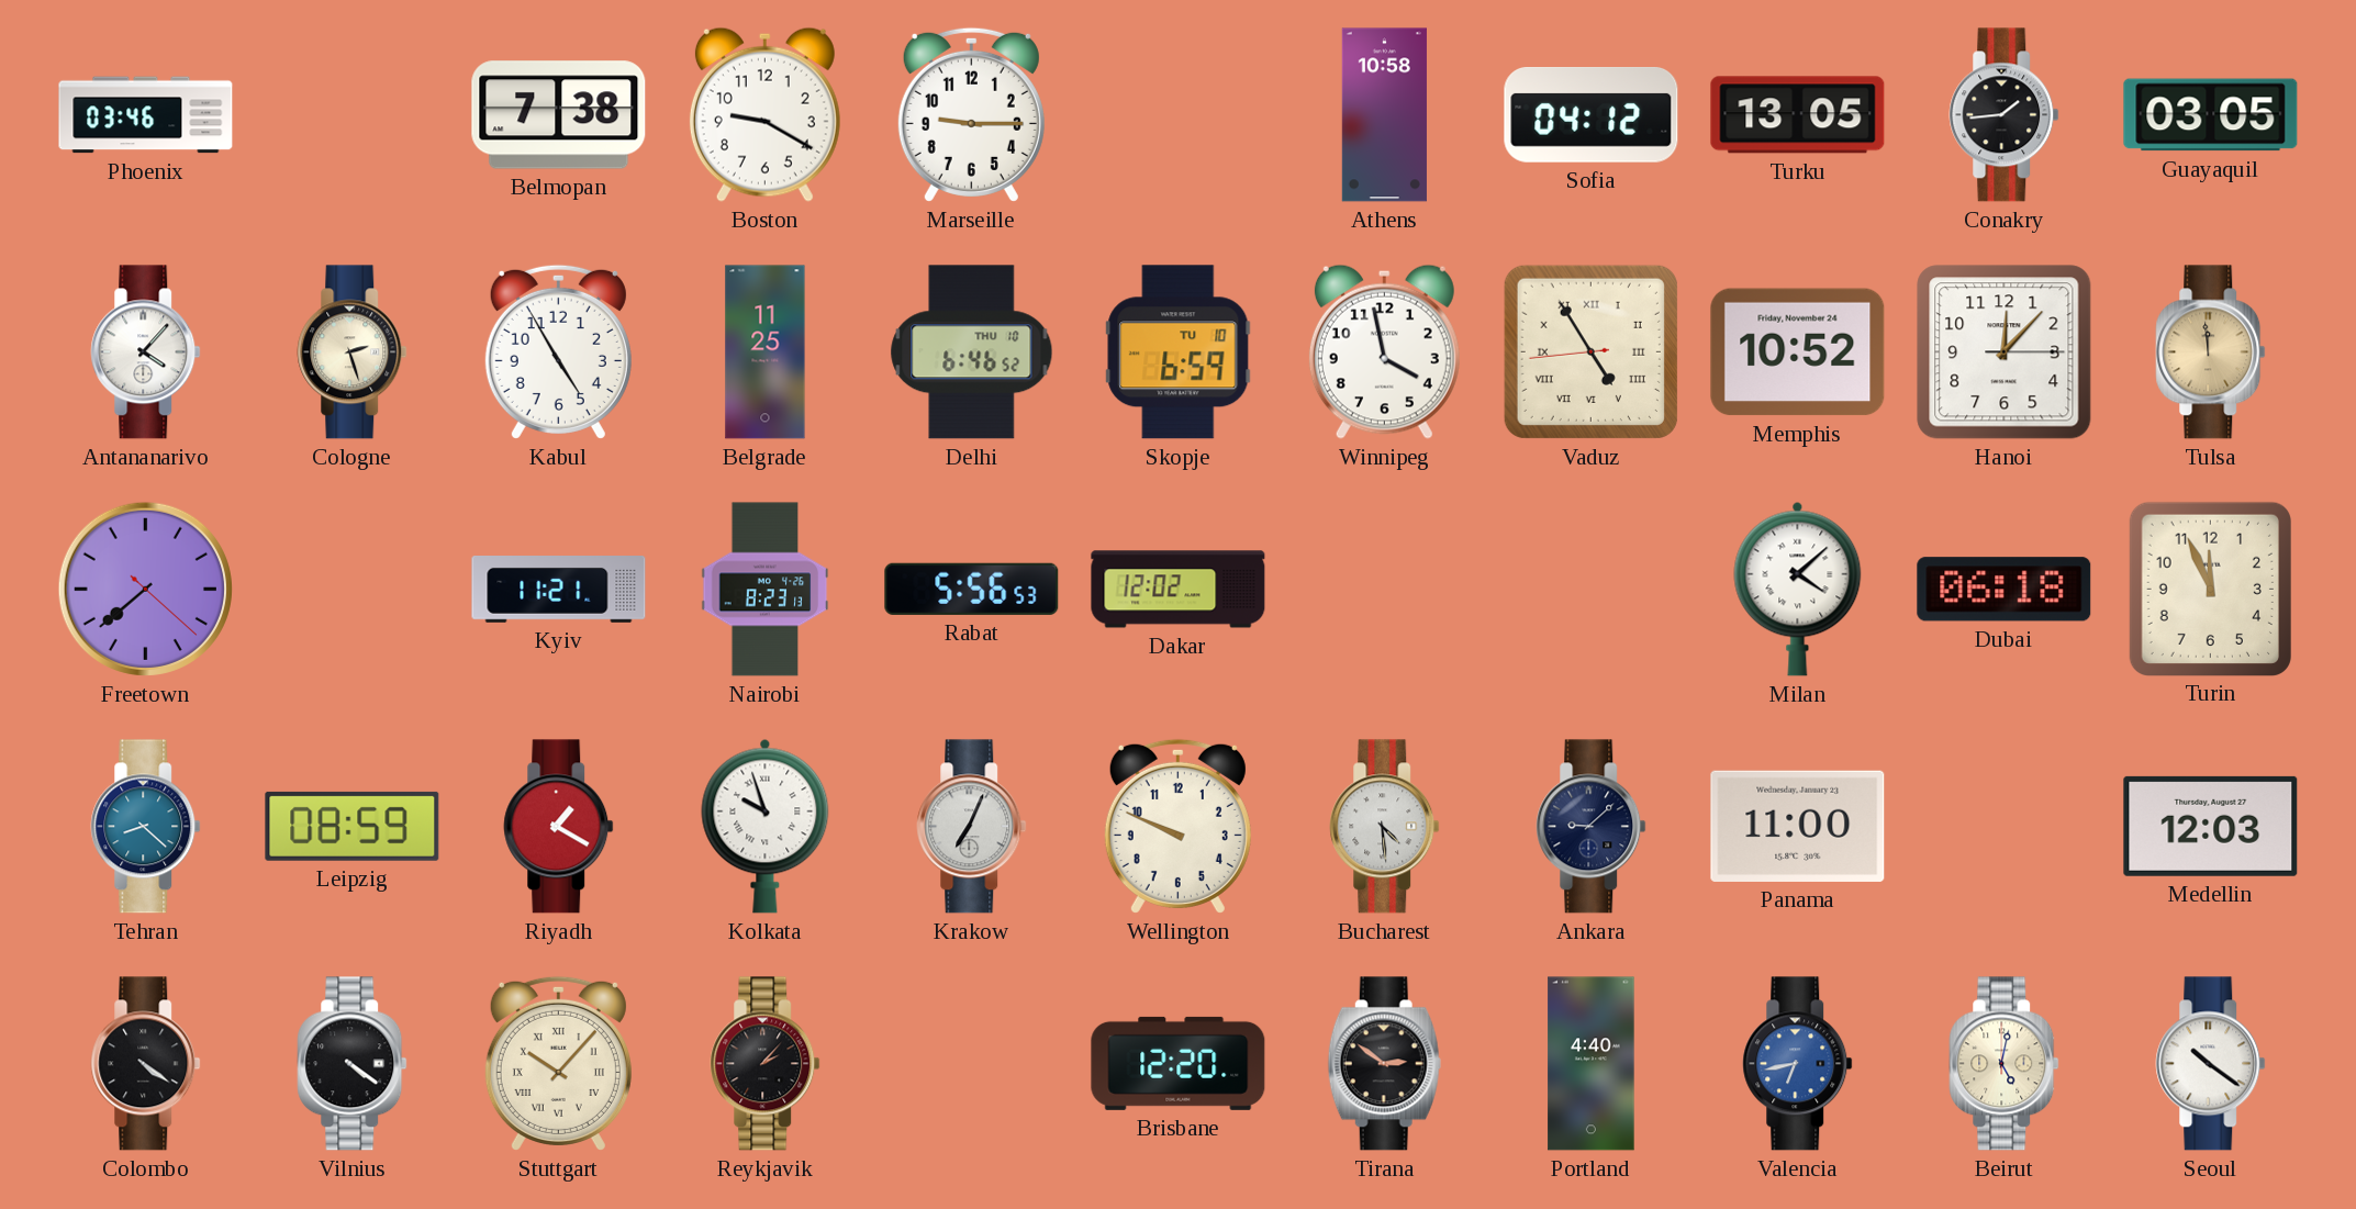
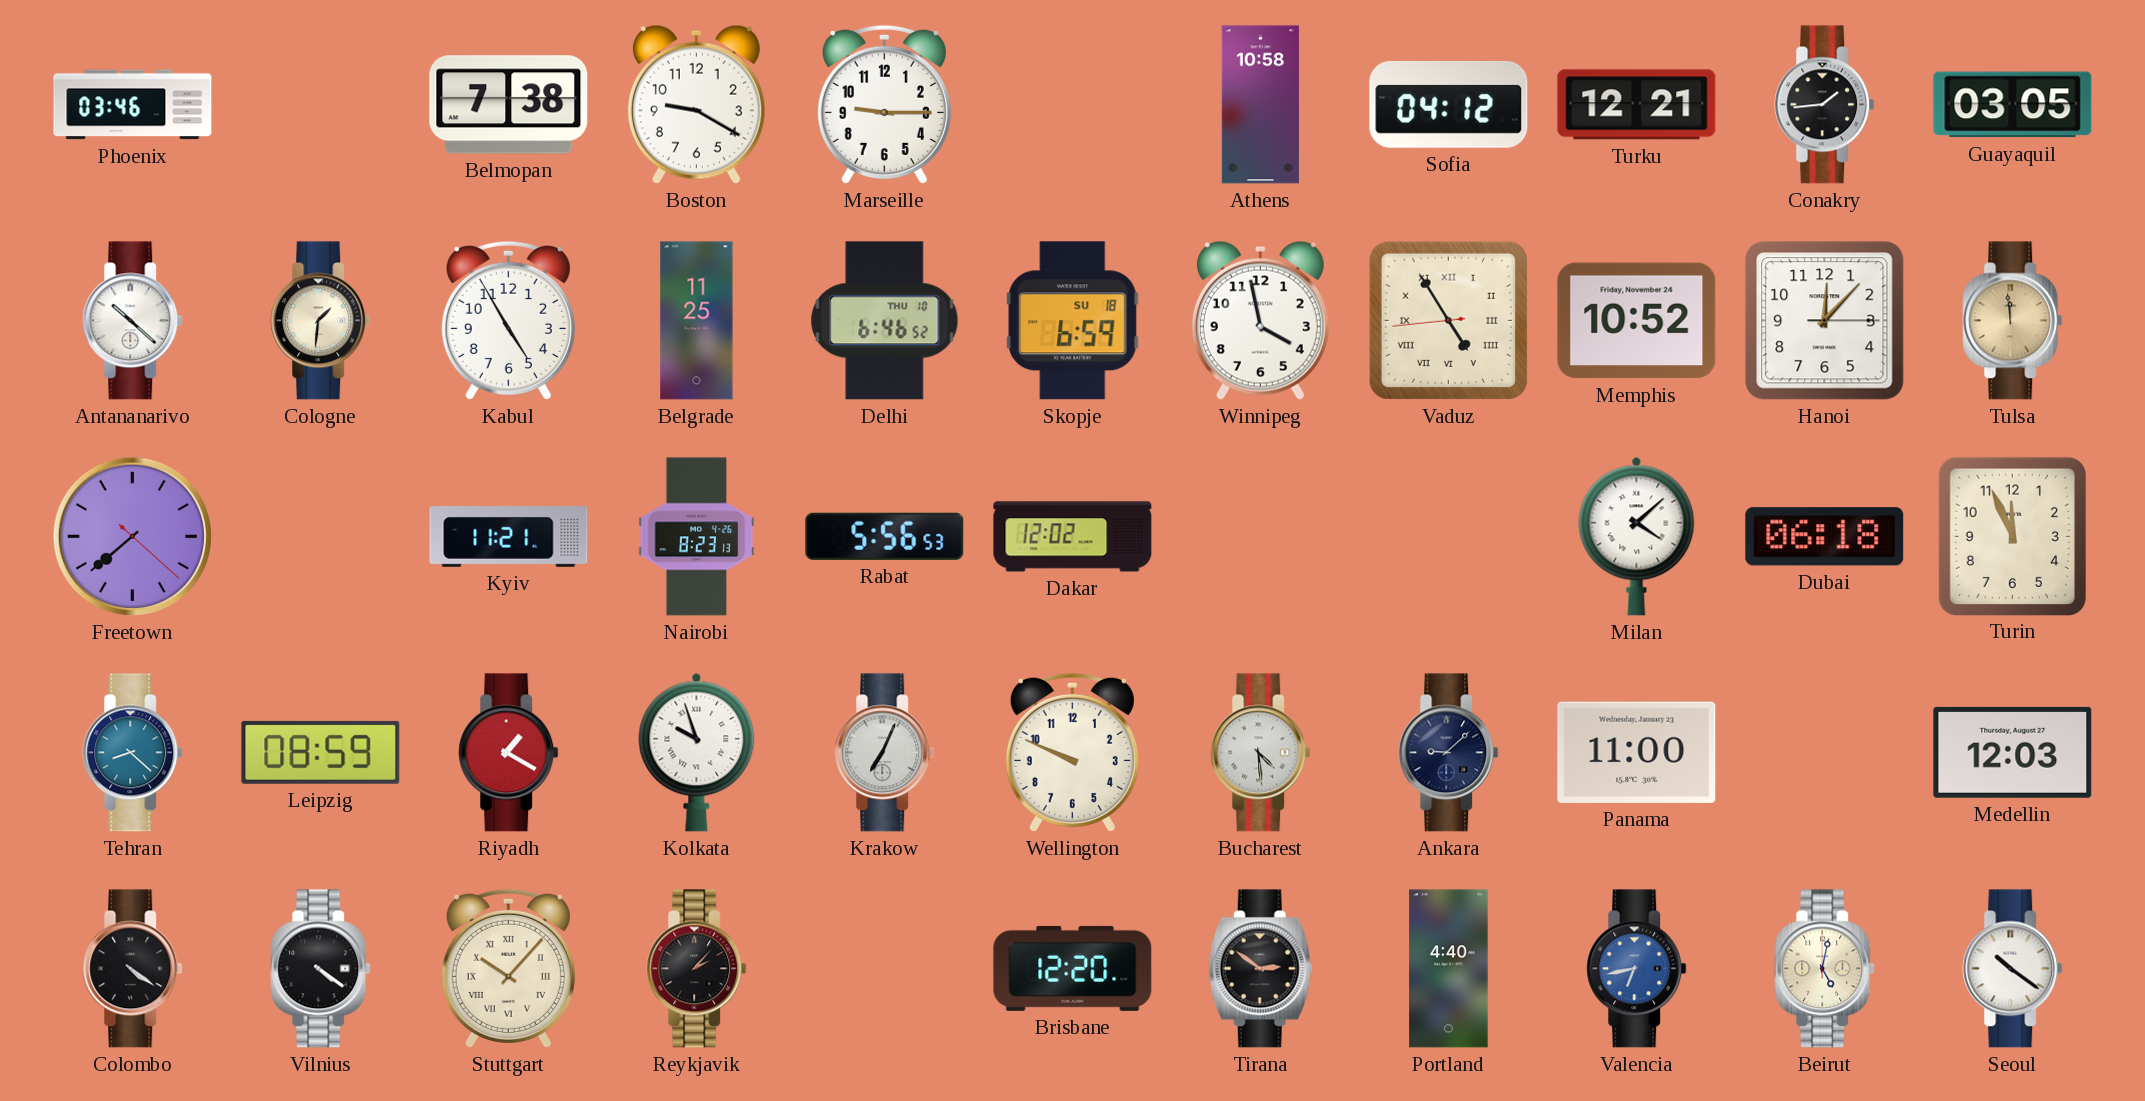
Turku: 13:05 -> 12:21 (1637, 105)
Antananarivo: 4:07 -> 10:22 (133, 321)
Cologne: 2:27 -> 1:31 (321, 321)
Skopje date: TU 10 -> SU 18 (1073, 321)
